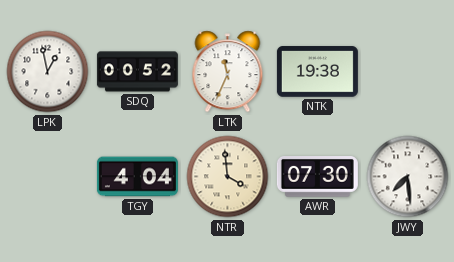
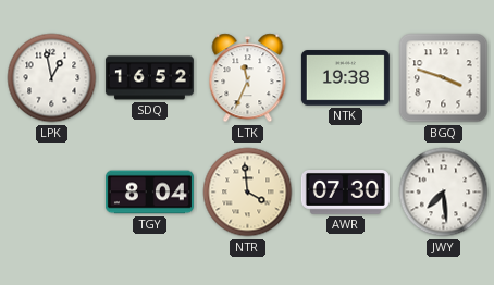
SDQ: 00:52 -> 16:52 (149, 78)
BGQ: none -> 3:48 (444, 78)
TGY: 4:04 -> 8:04 (149, 193)
